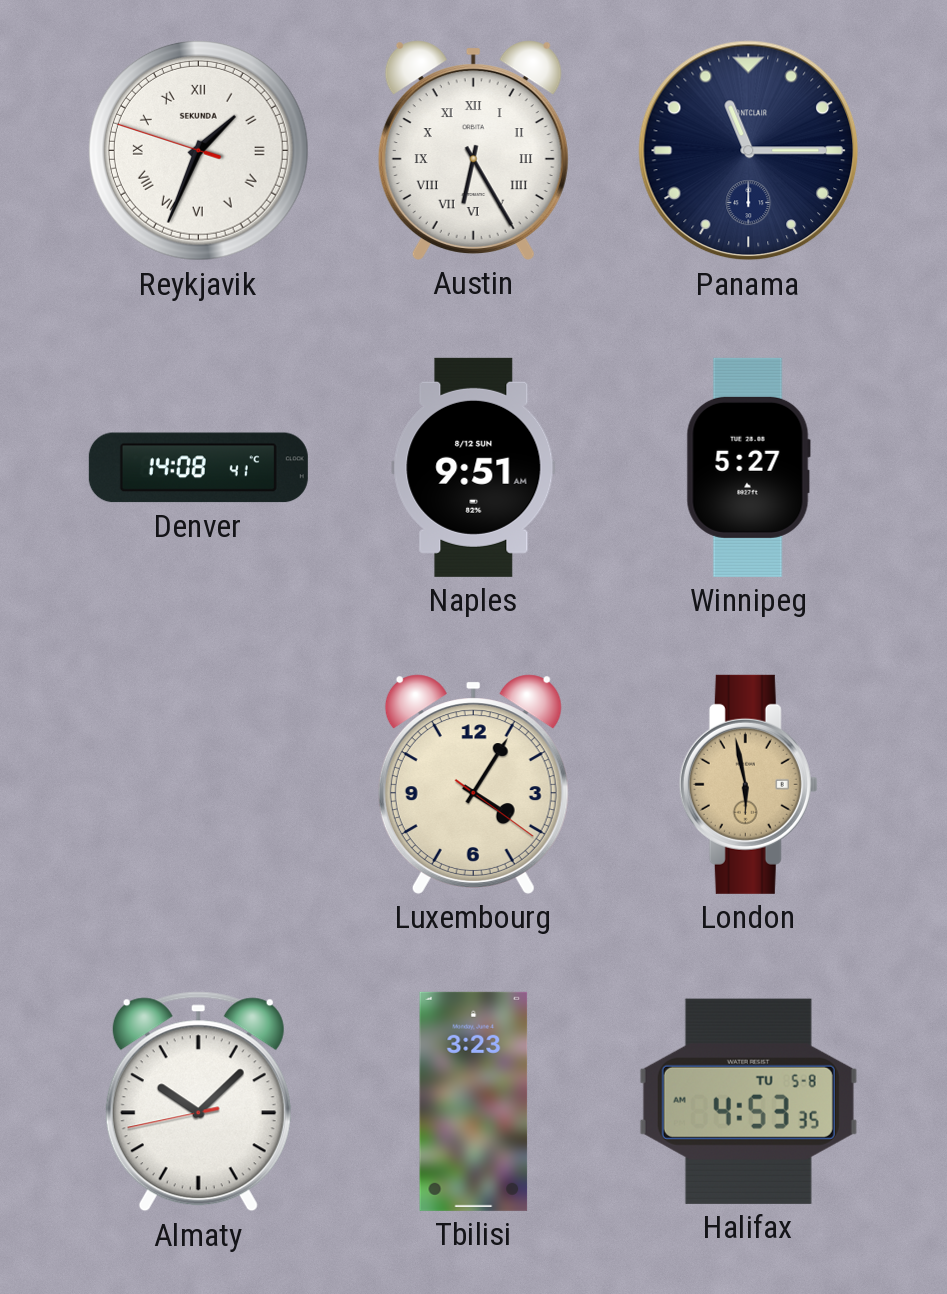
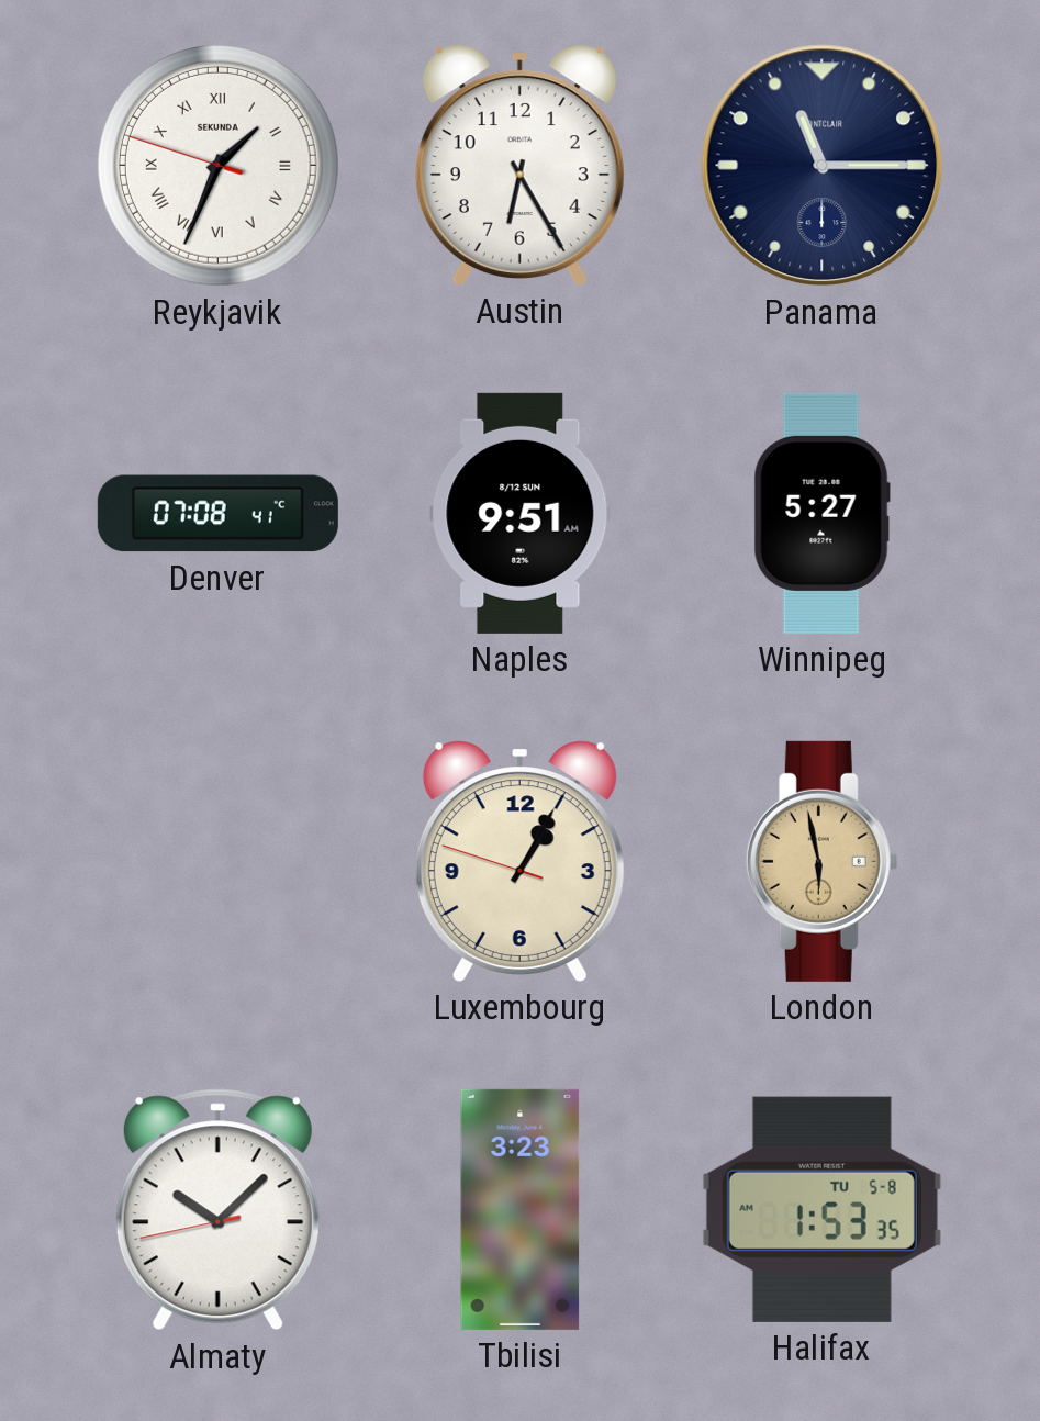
Austin numerals: Roman -> Arabic (519, 165)
Denver: 14:08 -> 07:08 (217, 514)
Luxembourg: 4:05 -> 1:04 (519, 861)
Halifax: 4:53 -> 1:53 (821, 1209)
